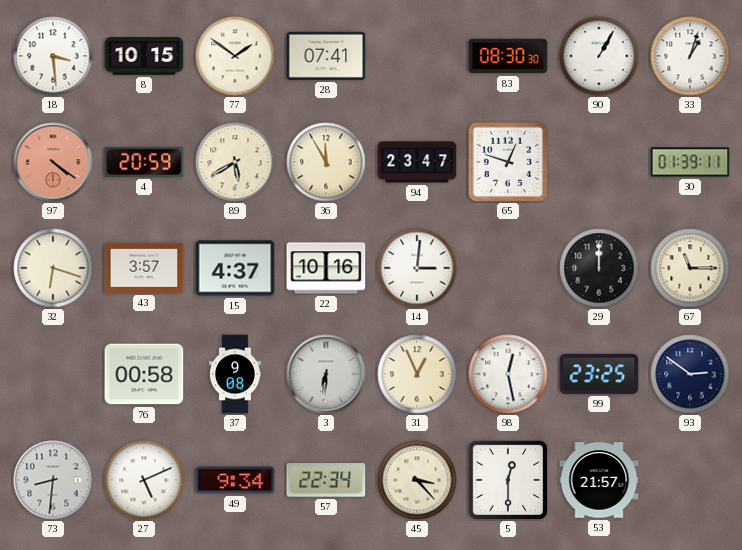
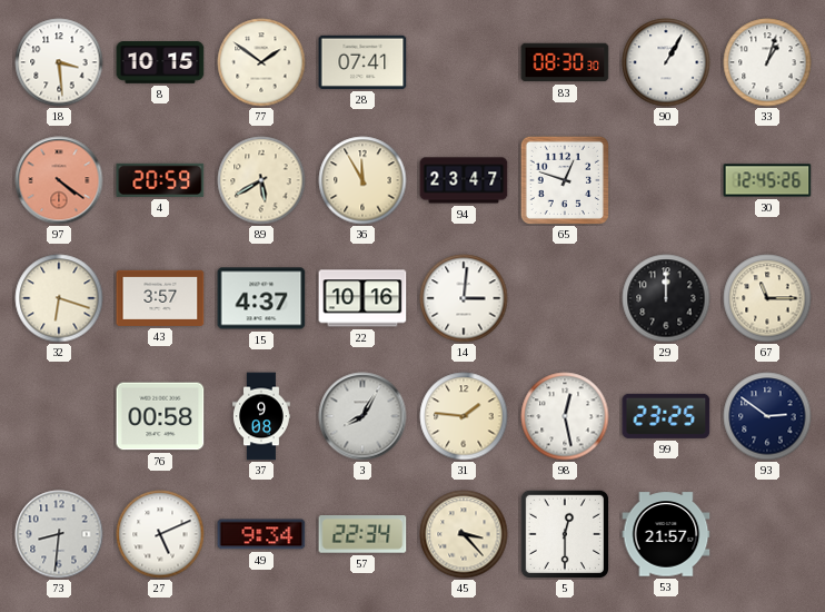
30: 01:39 -> 12:45 (767, 180)
3: 6:31 -> 8:05 (362, 416)
31: 12:56 -> 1:46 (464, 416)
